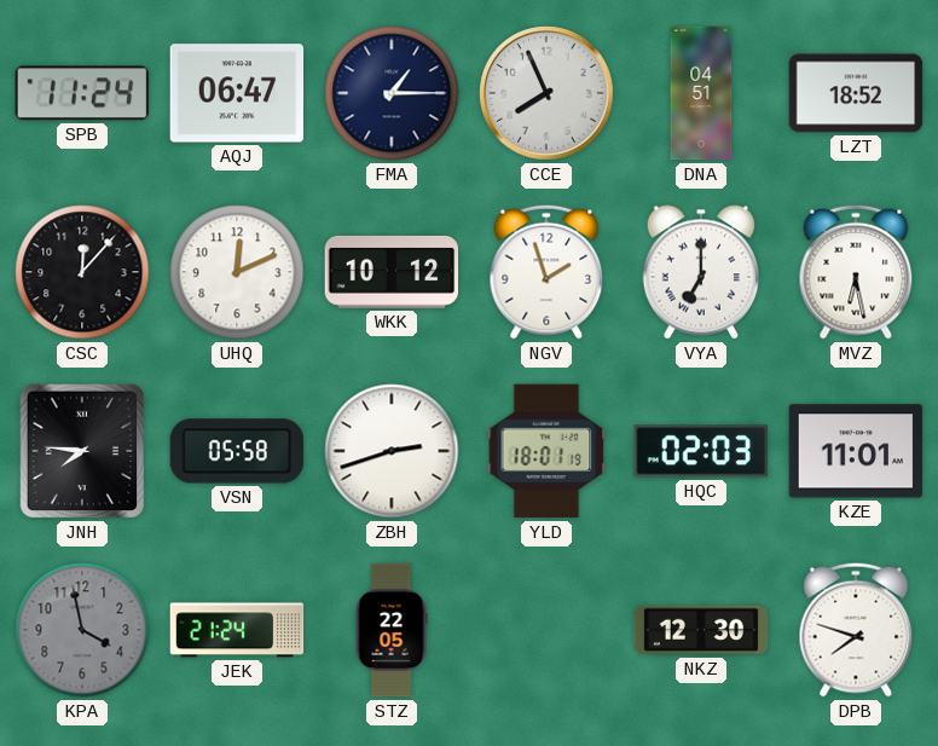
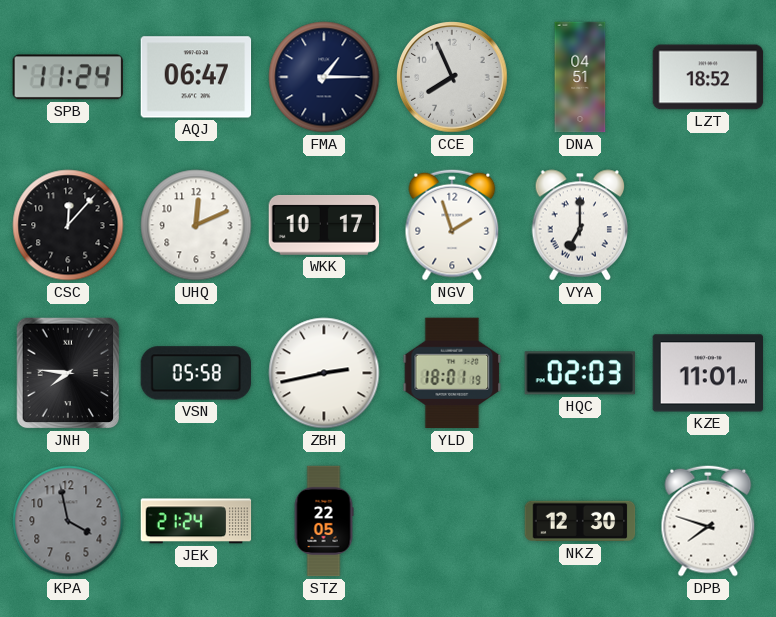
WKK: 10:12 -> 10:17 (324, 225)
MVZ: 6:28 -> none (856, 272)
ZBH: 2:42 -> 2:43 (324, 373)
